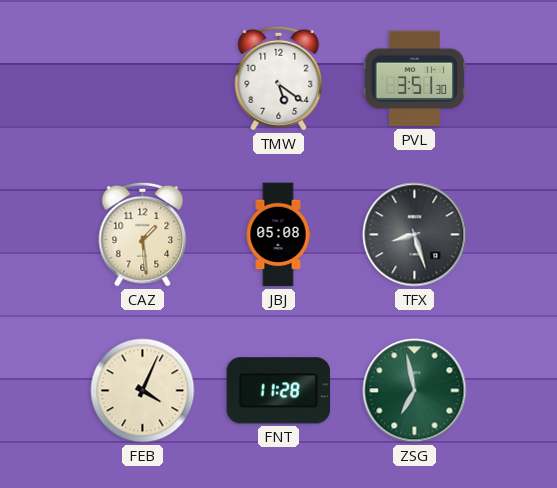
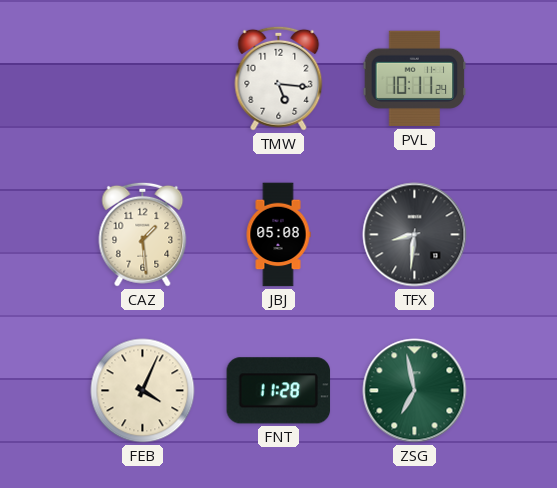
TMW: 5:21 -> 5:16 (279, 78)
PVL: 3:51 -> 10:11 (415, 79)
TFX: 8:27 -> 8:31 (415, 235)
